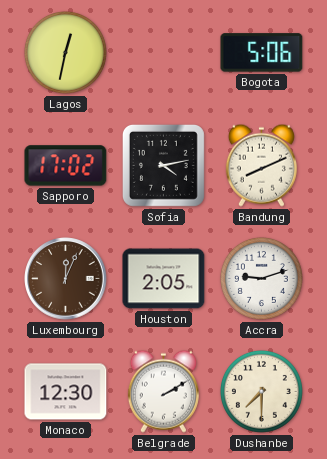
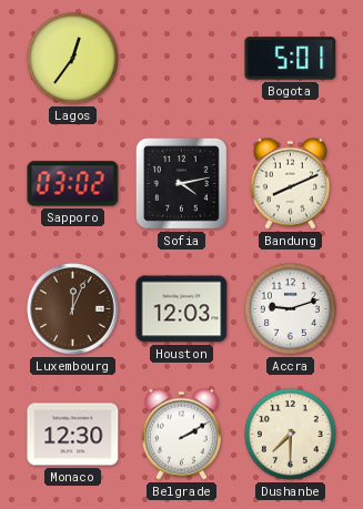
Lagos: 12:32 -> 12:36 (72, 58)
Bogota: 5:06 -> 5:01 (291, 59)
Sapporo: 17:02 -> 03:02 (73, 184)
Houston: 2:05 -> 12:03 (182, 309)
